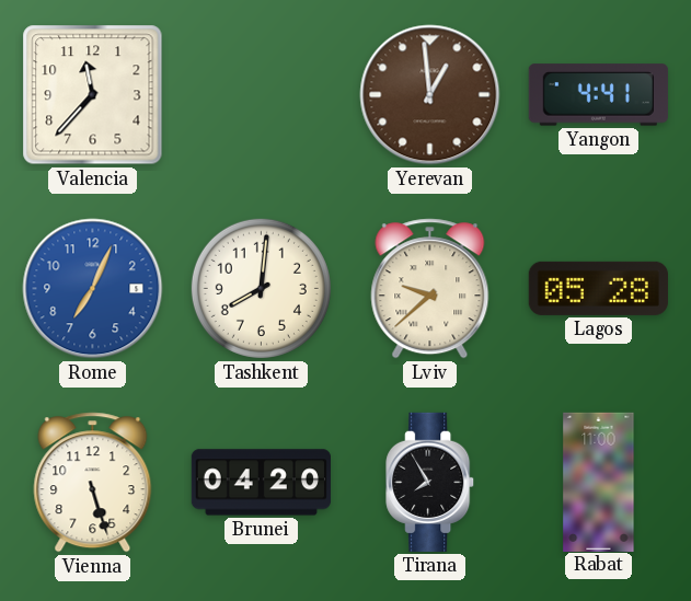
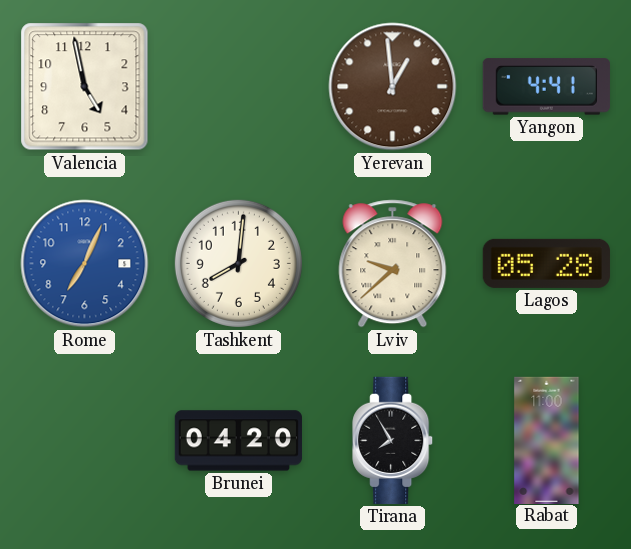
Valencia: 11:37 -> 4:58 (85, 87)
Vienna: 5:27 -> none (93, 483)
